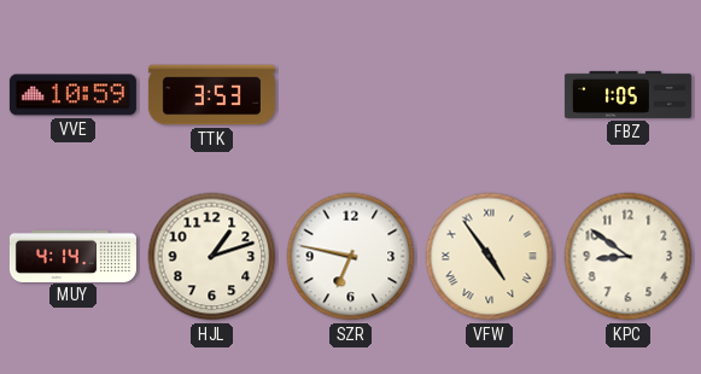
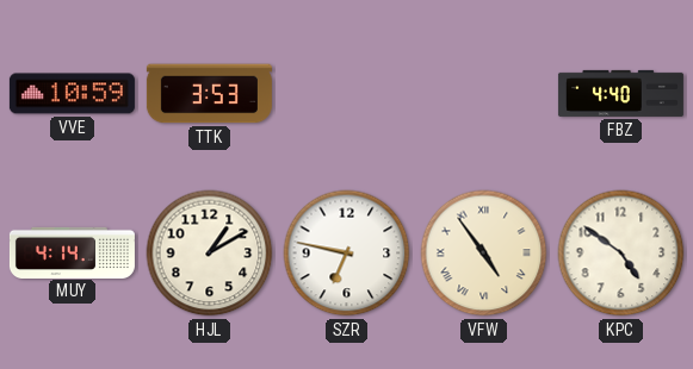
FBZ: 1:05 -> 4:40 (620, 93)
HJL: 1:12 -> 1:10 (210, 254)
KPC: 8:51 -> 4:51 (621, 254)
